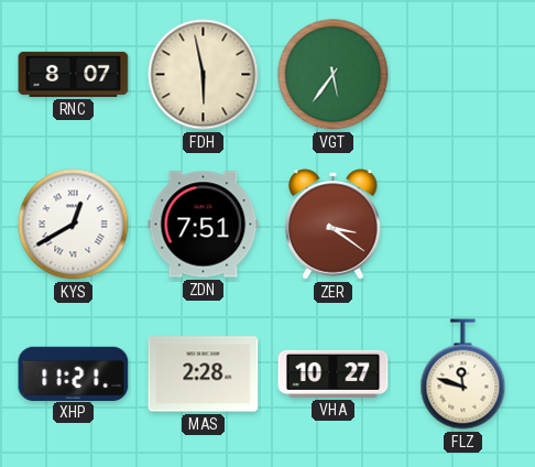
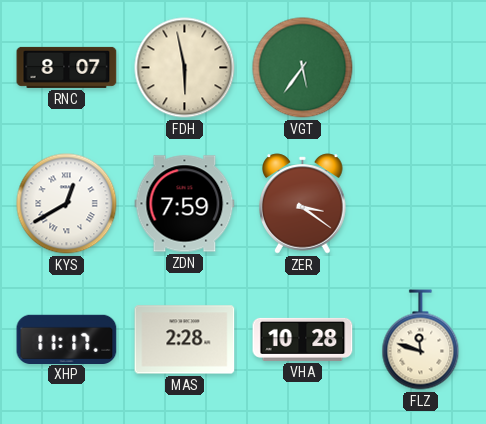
ZDN: 7:51 -> 7:59 (185, 204)
XHP: 11:21 -> 11:17 (67, 339)
VHA: 10:27 -> 10:28 (303, 339)
